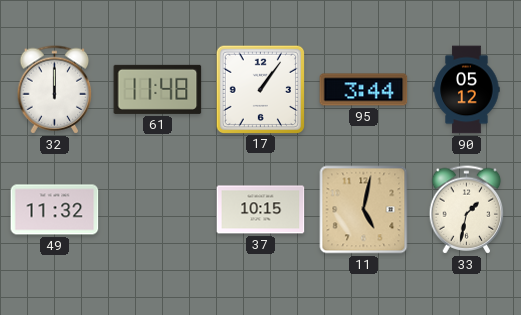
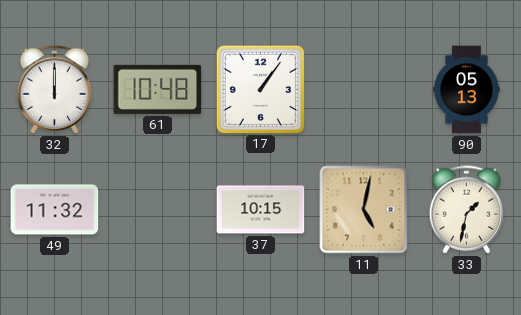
61: 11:48 -> 10:48 (158, 89)
95: 3:44 -> none (364, 90)
90: 05:12 -> 05:13 (467, 90)
